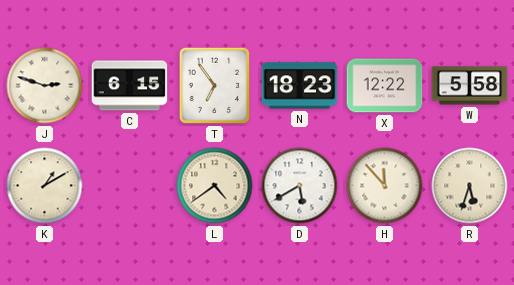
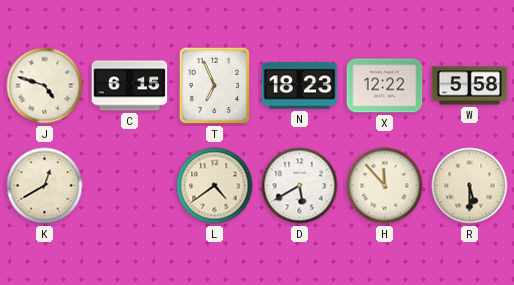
J: 2:48 -> 4:48 (45, 86)
T: 6:54 -> 6:56 (215, 86)
K: 1:10 -> 12:40 (45, 186)
R: 5:33 -> 5:30 (470, 186)
